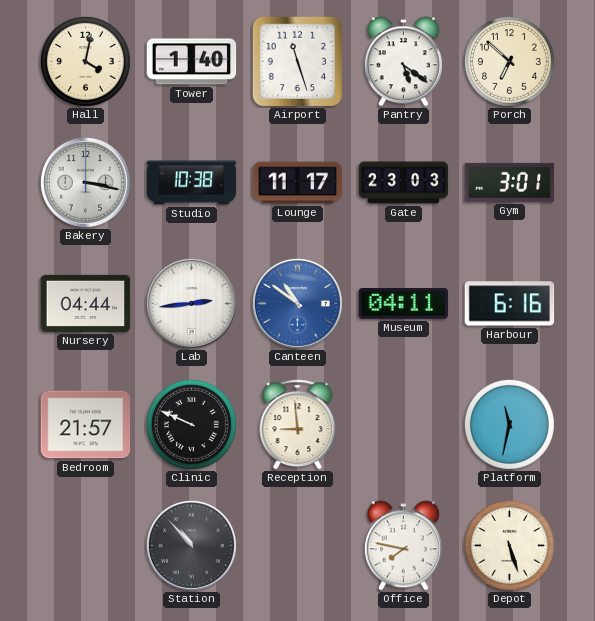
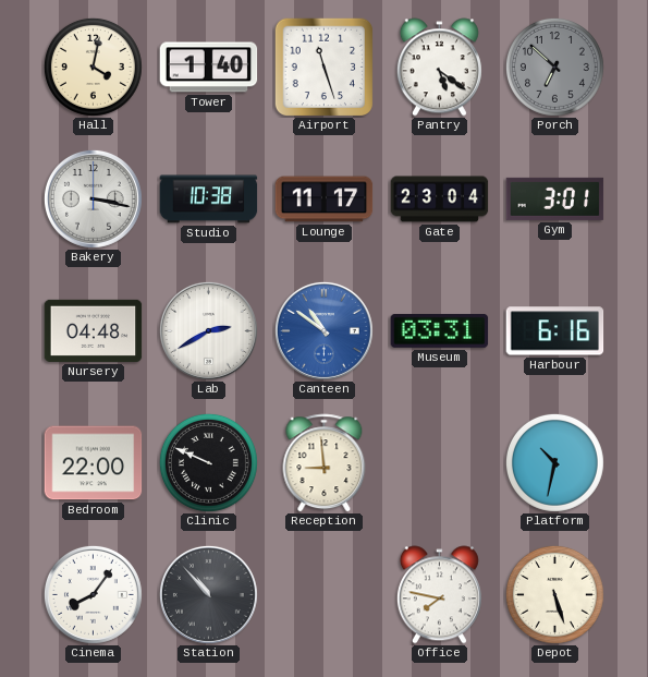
Porch dial: cream -> grey (554, 67)
Gate: 23:03 -> 23:04 (440, 200)
Nursery: 04:44 -> 04:48 (94, 330)
Lab: 2:44 -> 2:40 (208, 330)
Museum: 04:11 -> 03:31 (440, 330)
Bedroom: 21:57 -> 22:00 (94, 463)
Platform: 11:32 -> 10:32 (554, 462)
Cinema: none -> 8:06 (93, 594)
